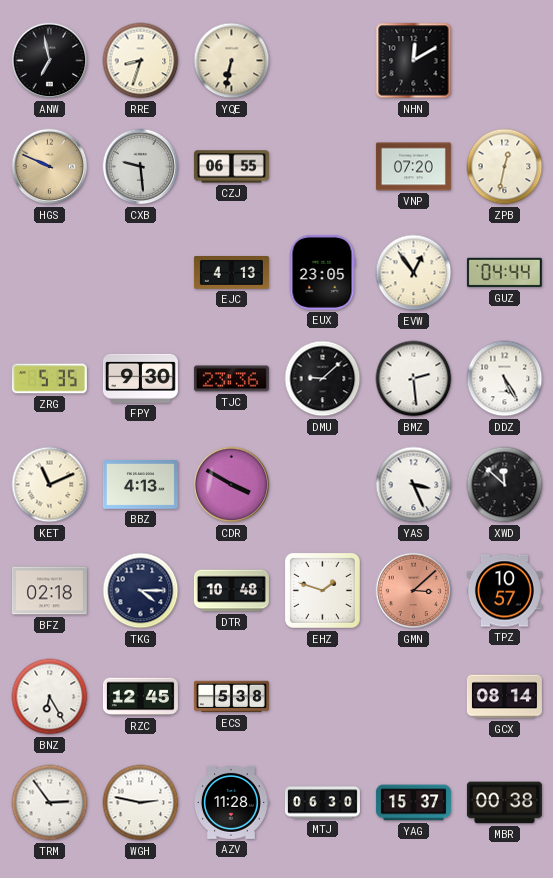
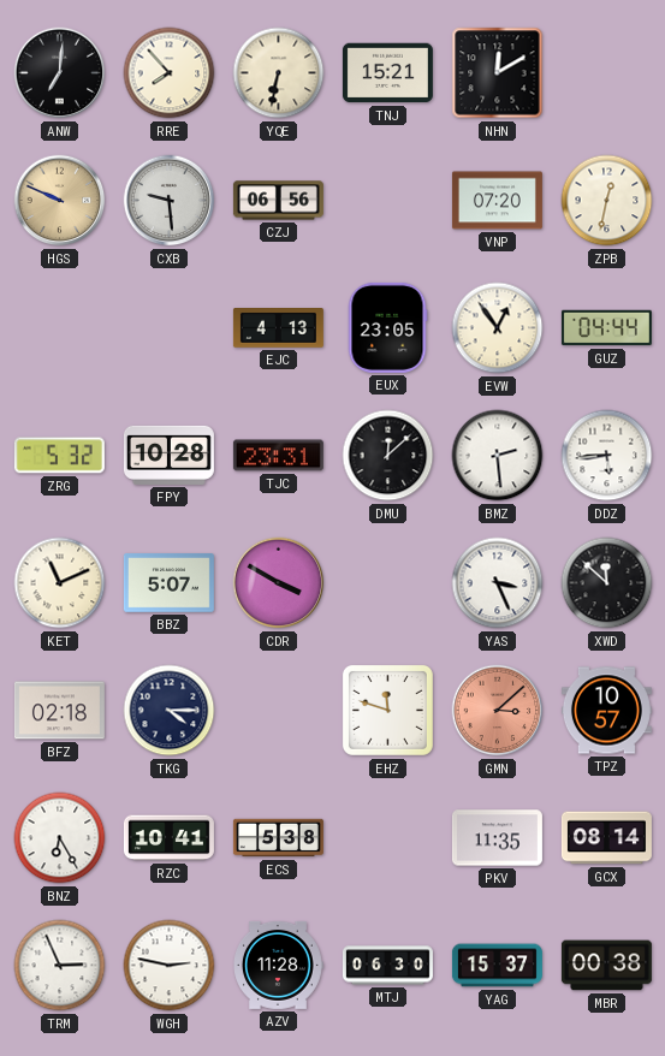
ANW: 6:58 -> 7:01 (60, 73)
RRE: 8:33 -> 7:53 (170, 73)
TNJ: none -> 15:21 (387, 73)
CZJ: 06:55 -> 06:56 (278, 201)
ZRG: 5:35 -> 5:32 (59, 456)
FPY: 9:30 -> 10:28 (168, 455)
TJC: 23:36 -> 23:31 (278, 456)
DMU: 9:08 -> 12:08 (388, 456)
DDZ: 5:25 -> 5:44 (607, 456)
BBZ: 4:13 -> 5:07 (168, 583)
DTR: 10:48 -> none (231, 591)
EHZ: 1:48 -> 11:48 (387, 710)
RZC: 12:45 -> 10:41 (168, 838)
PKV: none -> 11:35 (497, 838)
TRM: 2:54 -> 2:56 (60, 966)
